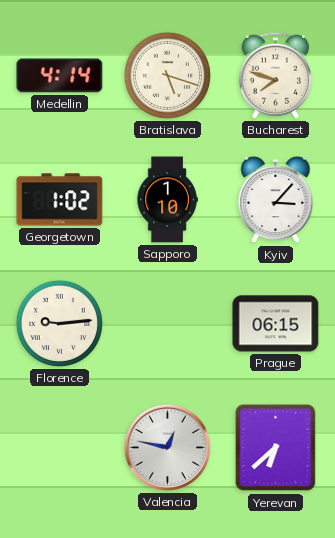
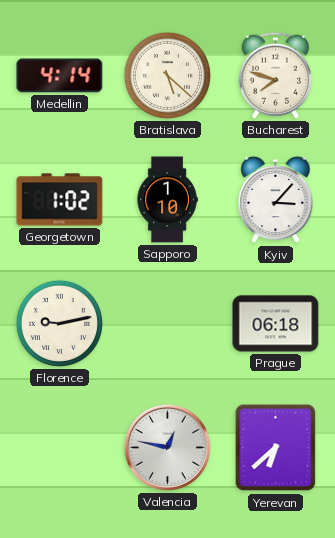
Bratislava: 5:18 -> 5:22 (167, 75)
Florence: 9:14 -> 9:13 (59, 323)
Prague: 06:15 -> 06:18 (276, 324)
